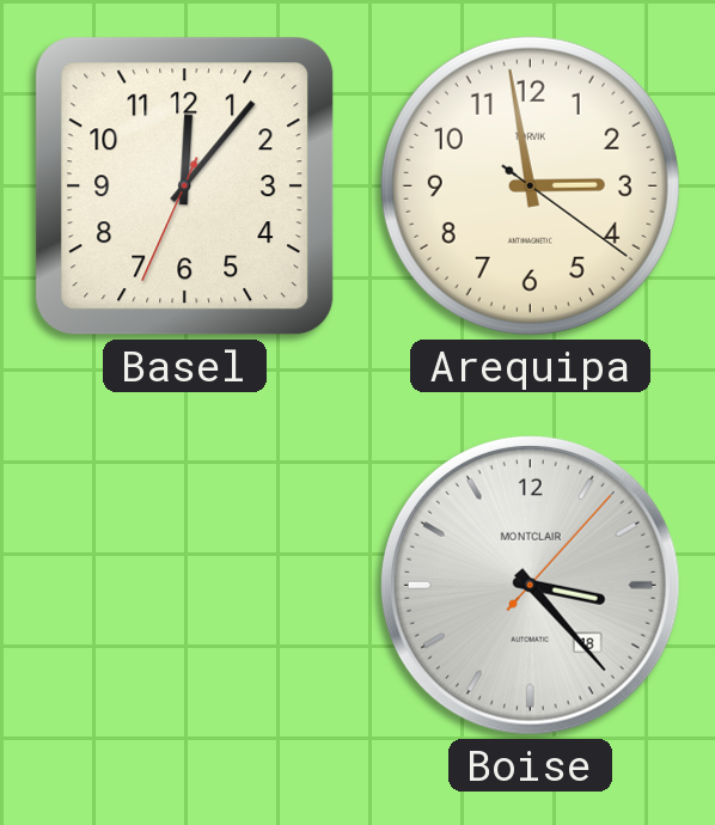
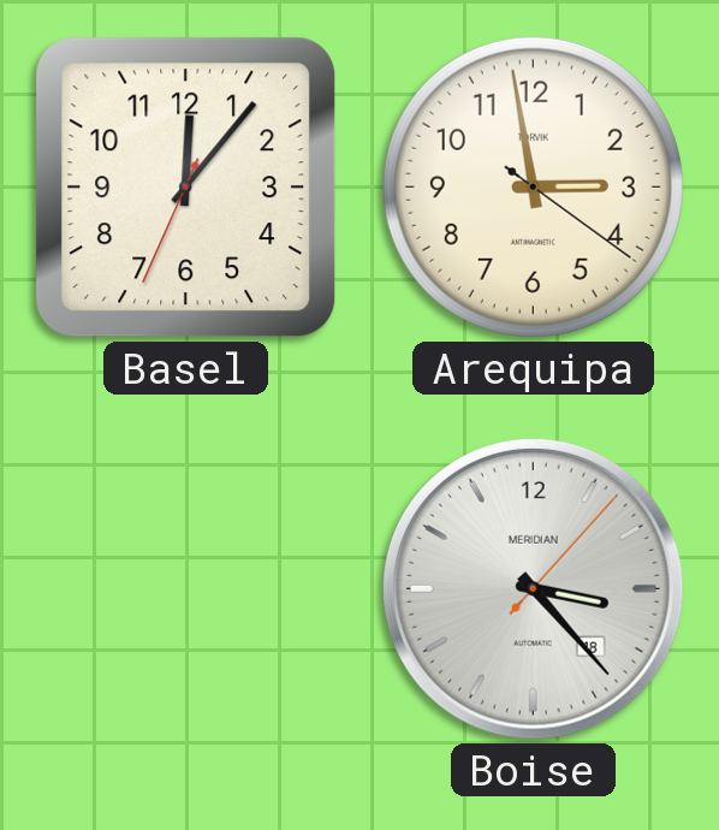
Boise brand: MONTCLAIR -> MERIDIAN (533, 588)
